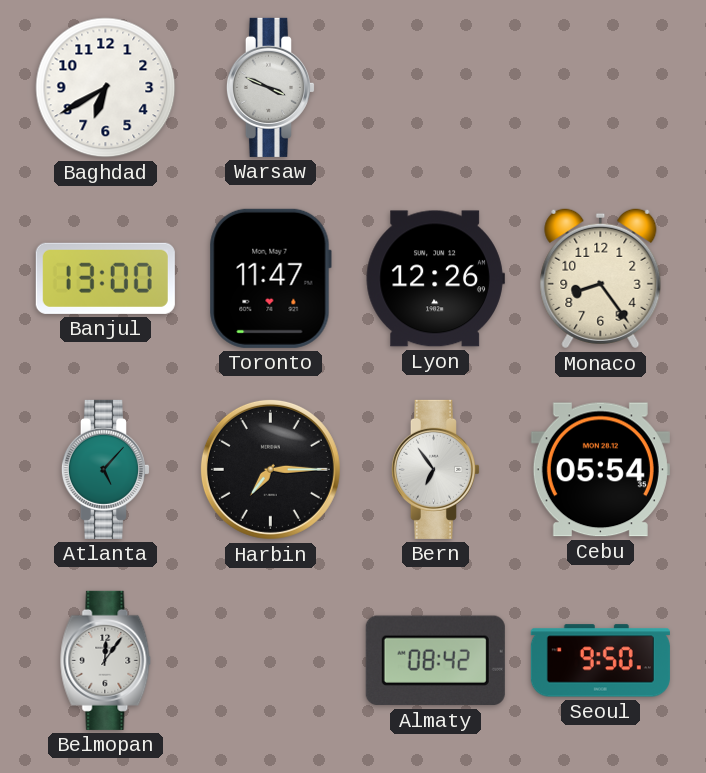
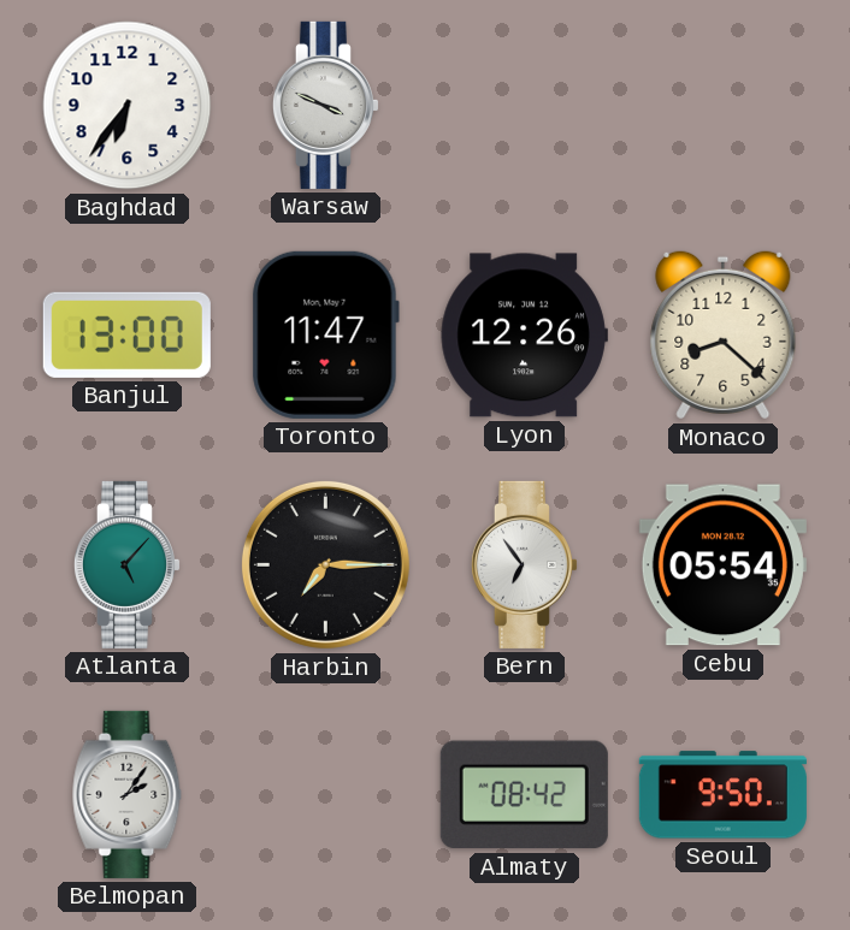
Baghdad: 6:40 -> 6:36 (128, 106)
Monaco: 8:24 -> 8:22 (724, 336)
Belmopan: 12:06 -> 2:06 (128, 794)
